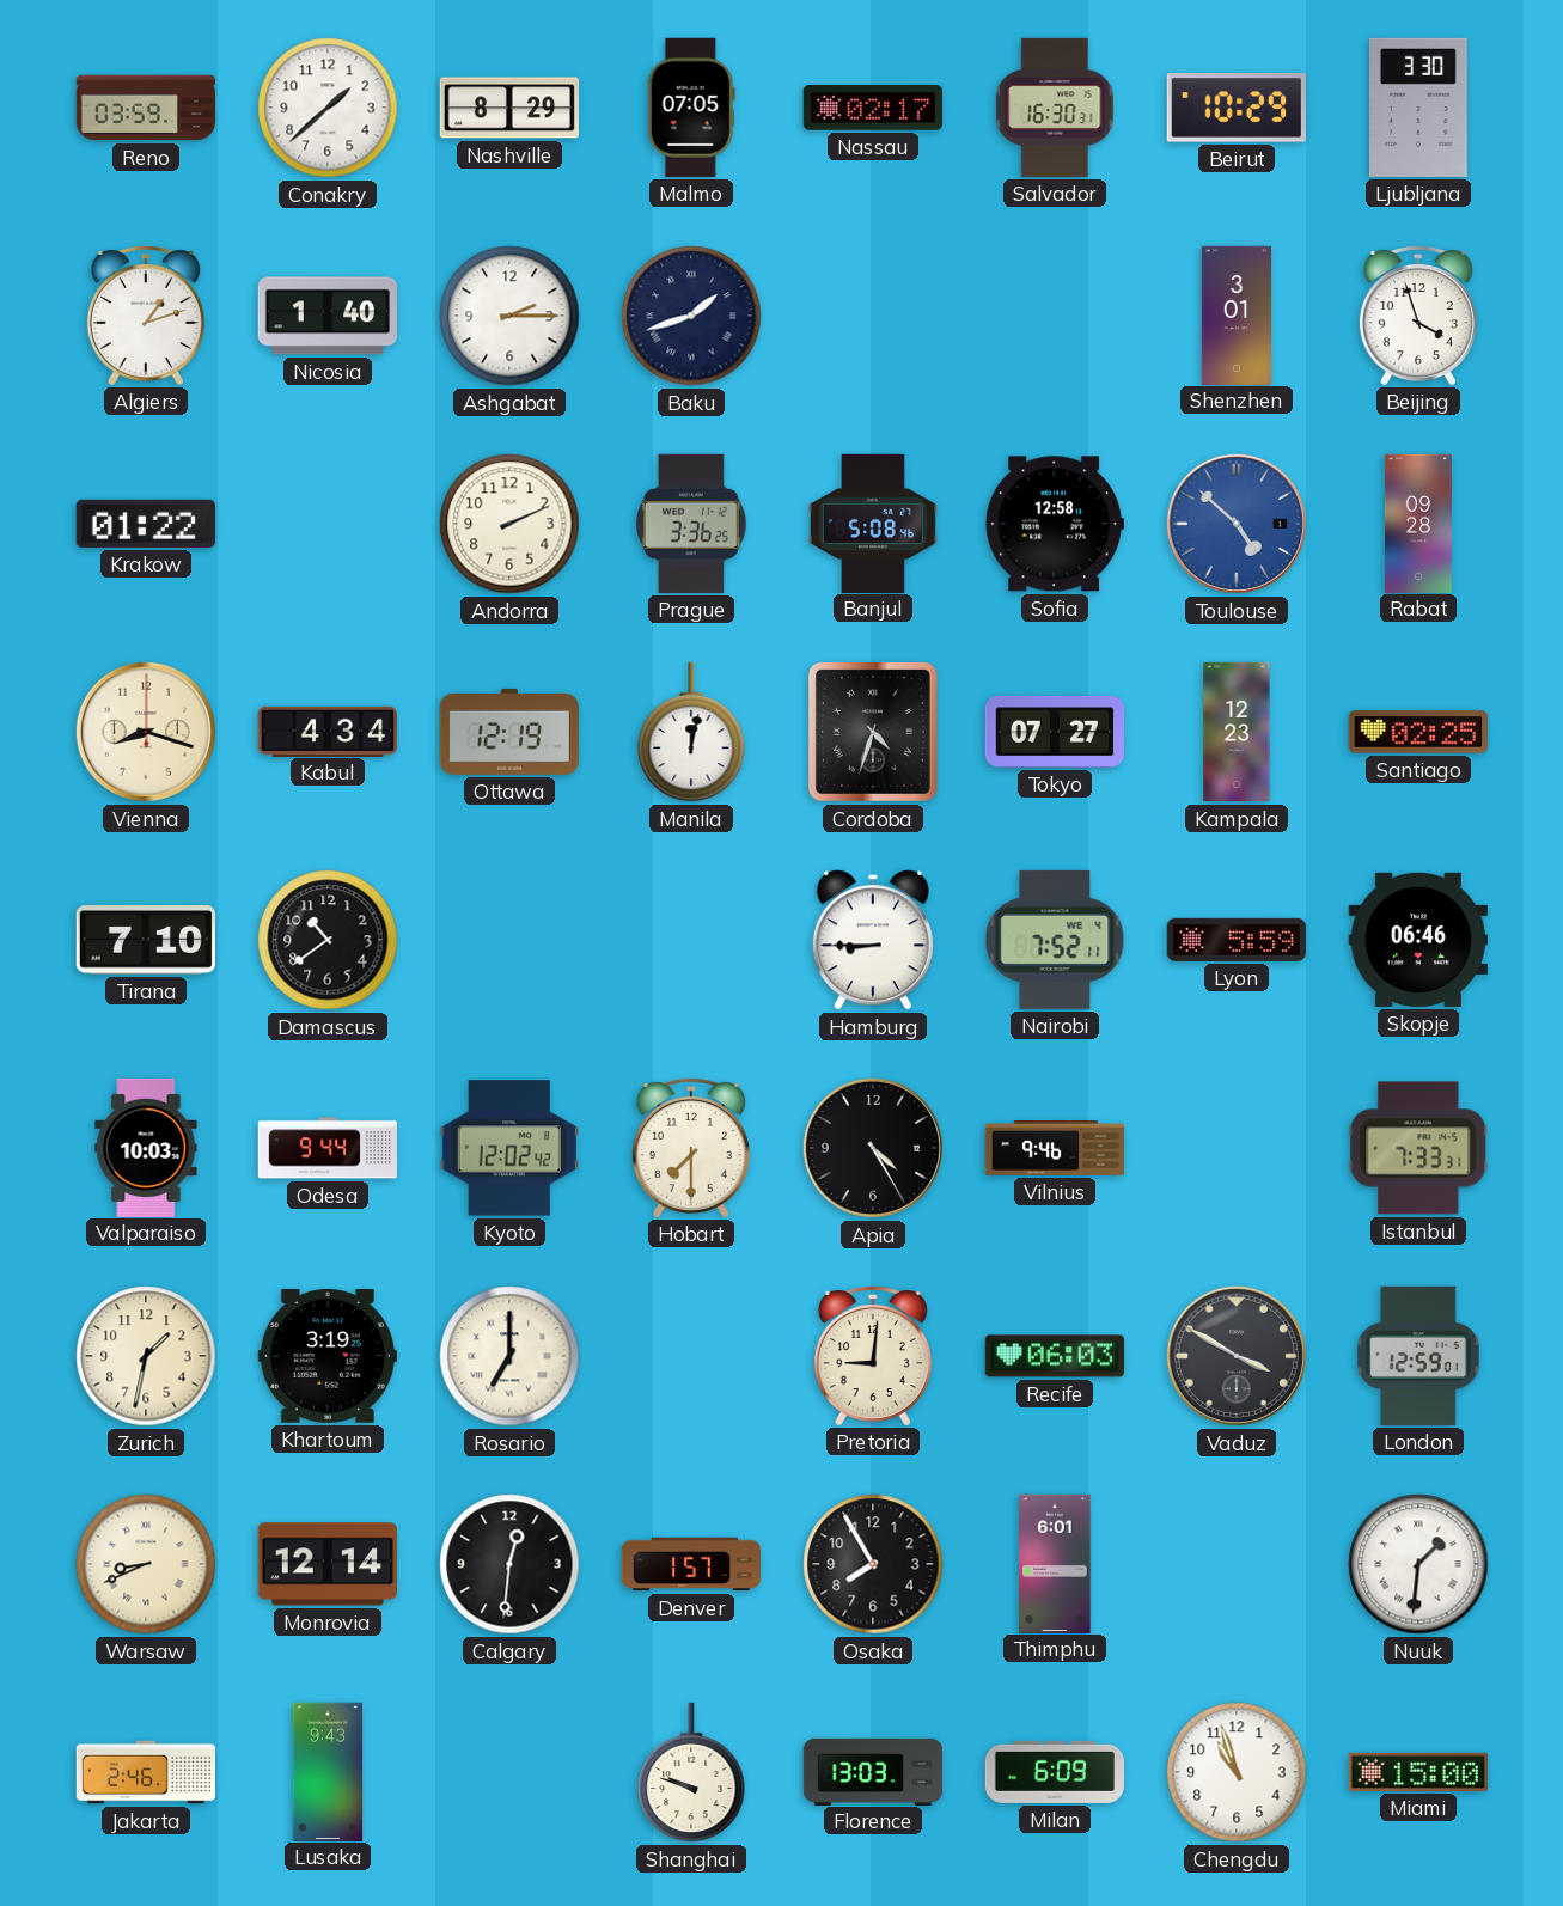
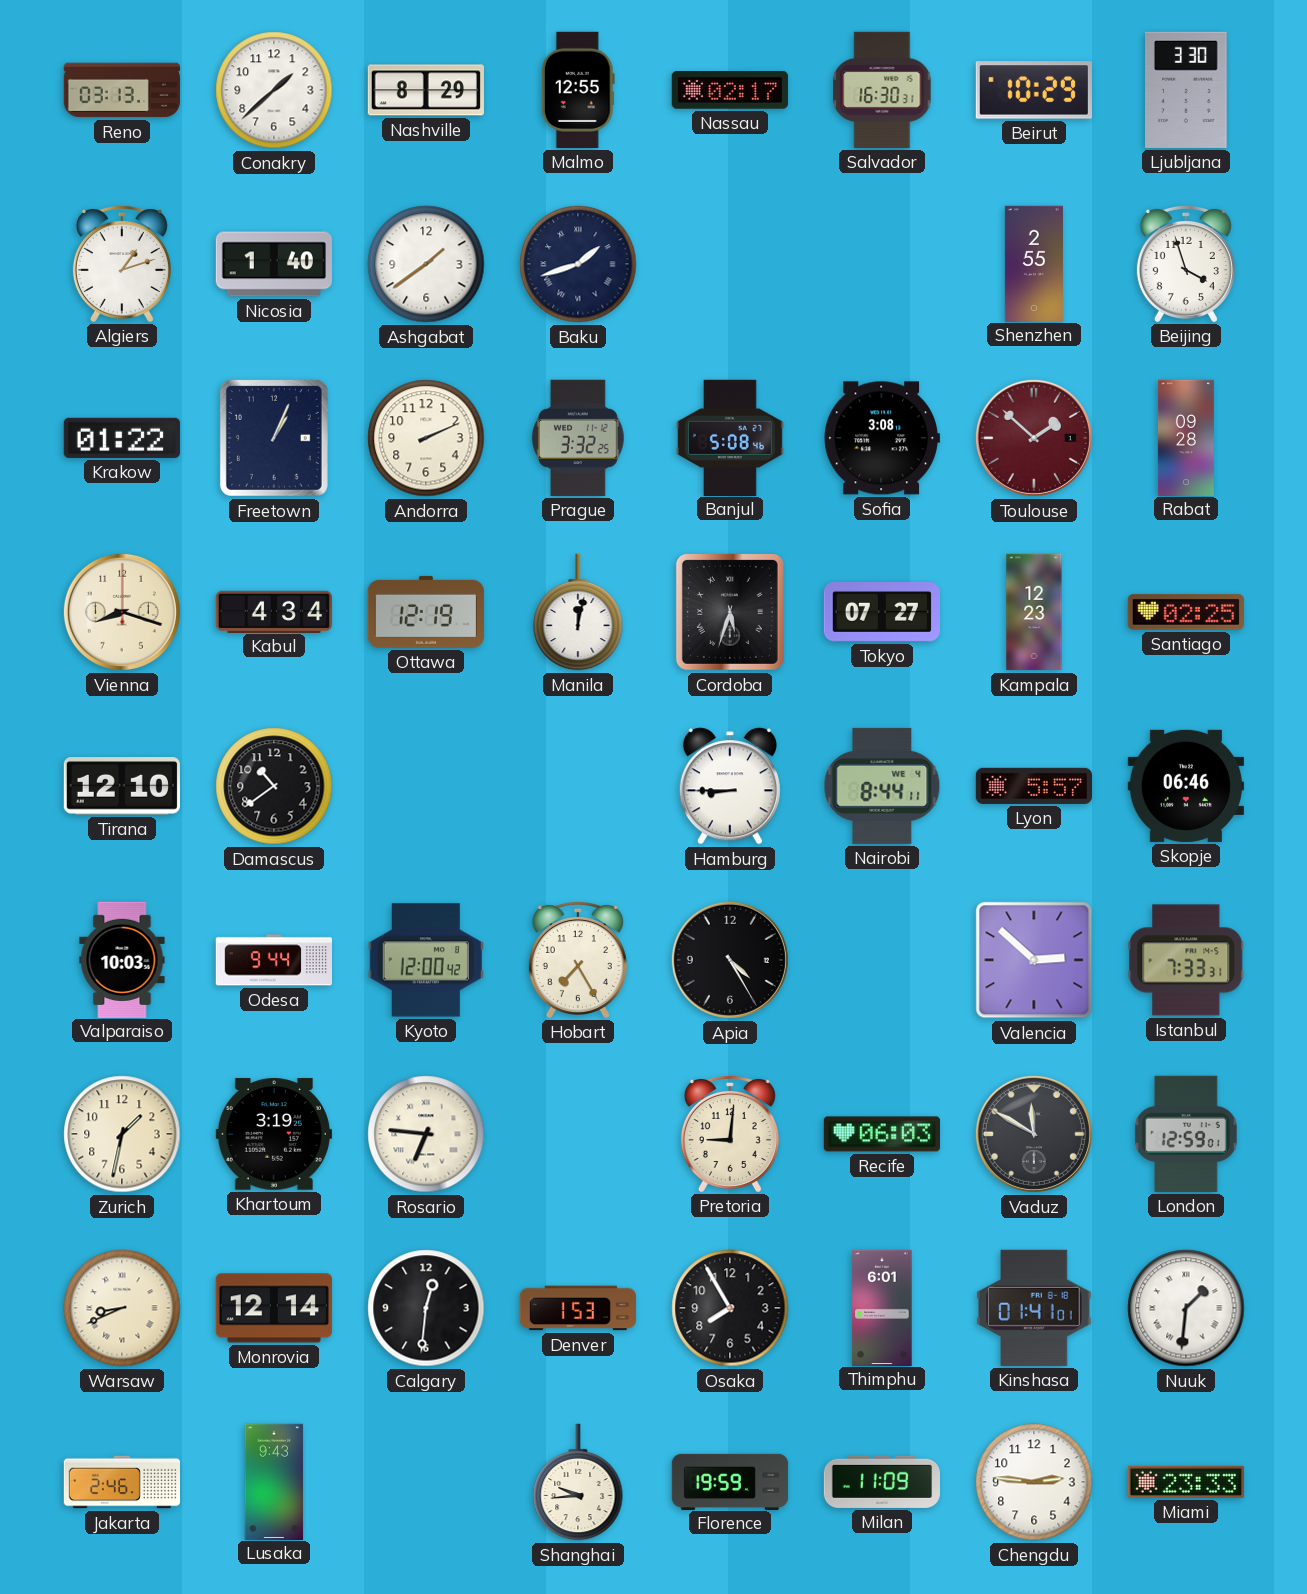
Reno: 03:59 -> 03:13 (121, 90)
Malmo: 07:05 -> 12:55 (578, 90)
Ashgabat: 2:15 -> 1:39 (426, 264)
Shenzhen: 3:01 -> 2:55 (1034, 263)
Freetown: none -> 1:04 (274, 438)
Prague: 3:36 -> 3:32 (578, 438)
Sofia: 12:58 -> 3:08 (882, 438)
Toulouse: 4:52 -> 1:52 (1034, 438)
Toulouse dial: blue -> burgundy (1034, 438)
Cordoba: 4:33 -> 5:33 (730, 612)
Tirana: 7:10 -> 12:10 (122, 786)
Nairobi: 7:52 -> 8:44 (882, 786)
Lyon: 5:59 -> 5:57 (1033, 786)
Kyoto: 12:02 -> 12:00 (426, 960)
Hobart: 7:30 -> 7:25 (578, 959)
Vilnius: 9:46 -> none (1054, 1149)
Valencia: none -> 2:52 (1034, 960)
Rosario: 7:00 -> 6:46 (426, 1134)
Vaduz: 3:50 -> 11:50 (1034, 1134)
Denver: 1:57 -> 1:53 (577, 1308)
Kinshasa: none -> 01:41 (1034, 1308)
Shanghai: 9:48 -> 9:44 (578, 1482)
Florence: 13:03 -> 19:59 (730, 1481)
Milan: 6:09 -> 11:09 (881, 1482)
Chengdu: 10:57 -> 2:46 (1034, 1482)
Miami: 15:00 -> 23:33 (1186, 1482)
